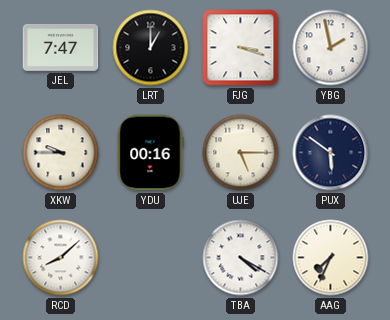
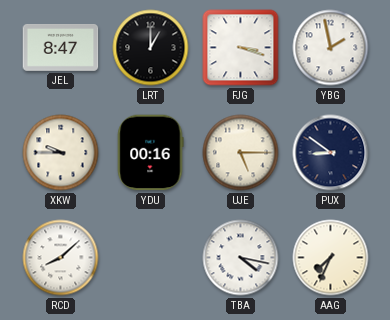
JEL: 7:47 -> 8:47 (61, 47)
PUX: 5:51 -> 8:51 (331, 153)
TBA: 4:20 -> 4:17 (241, 258)
